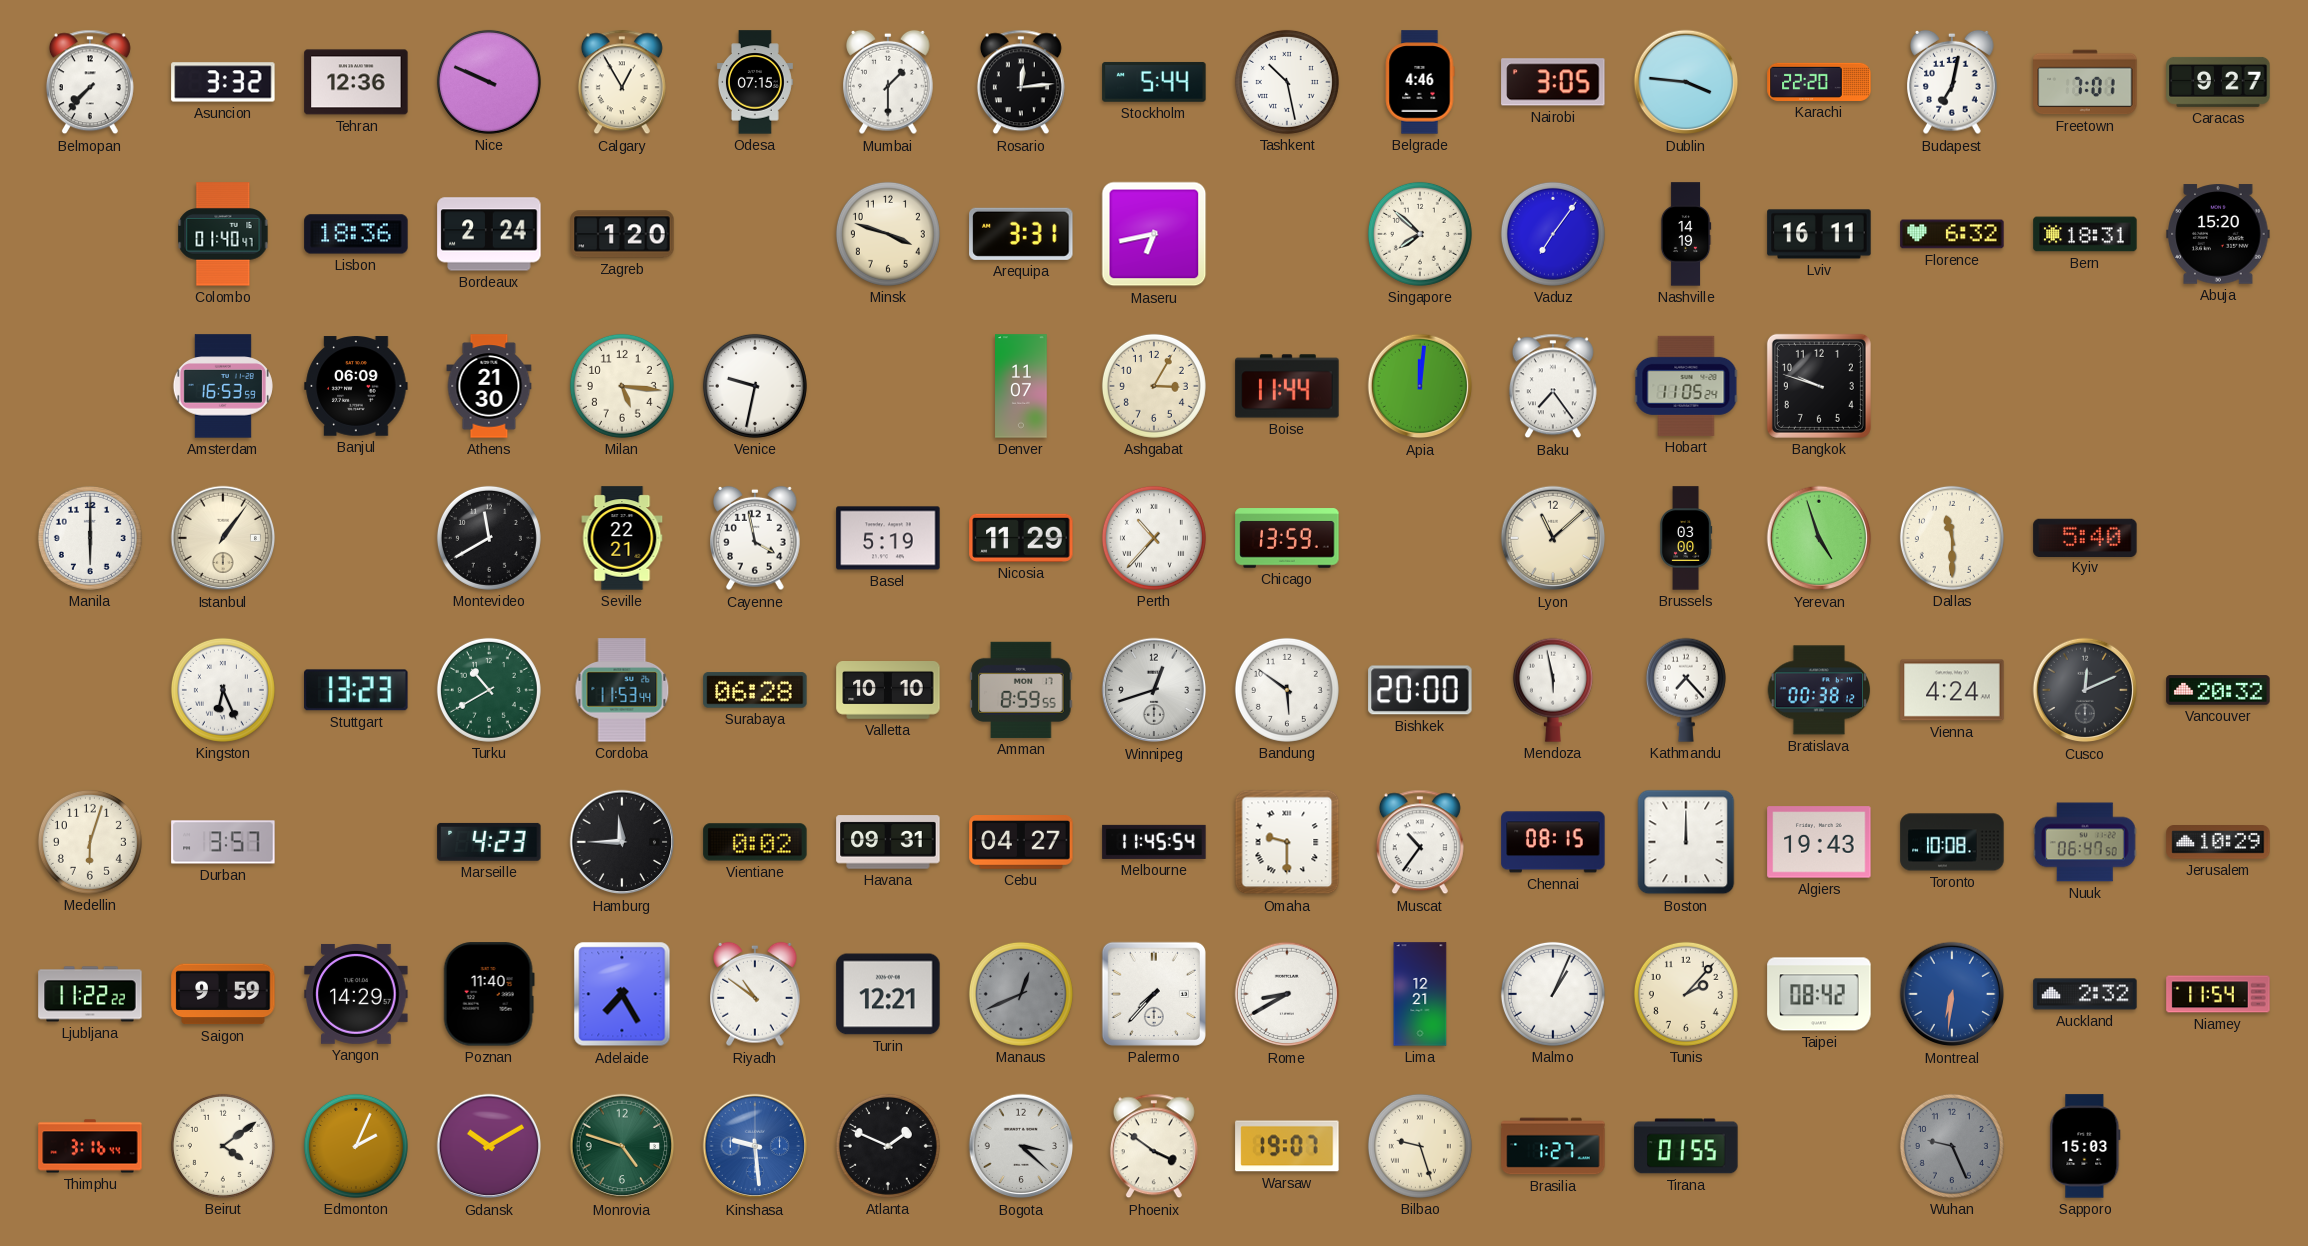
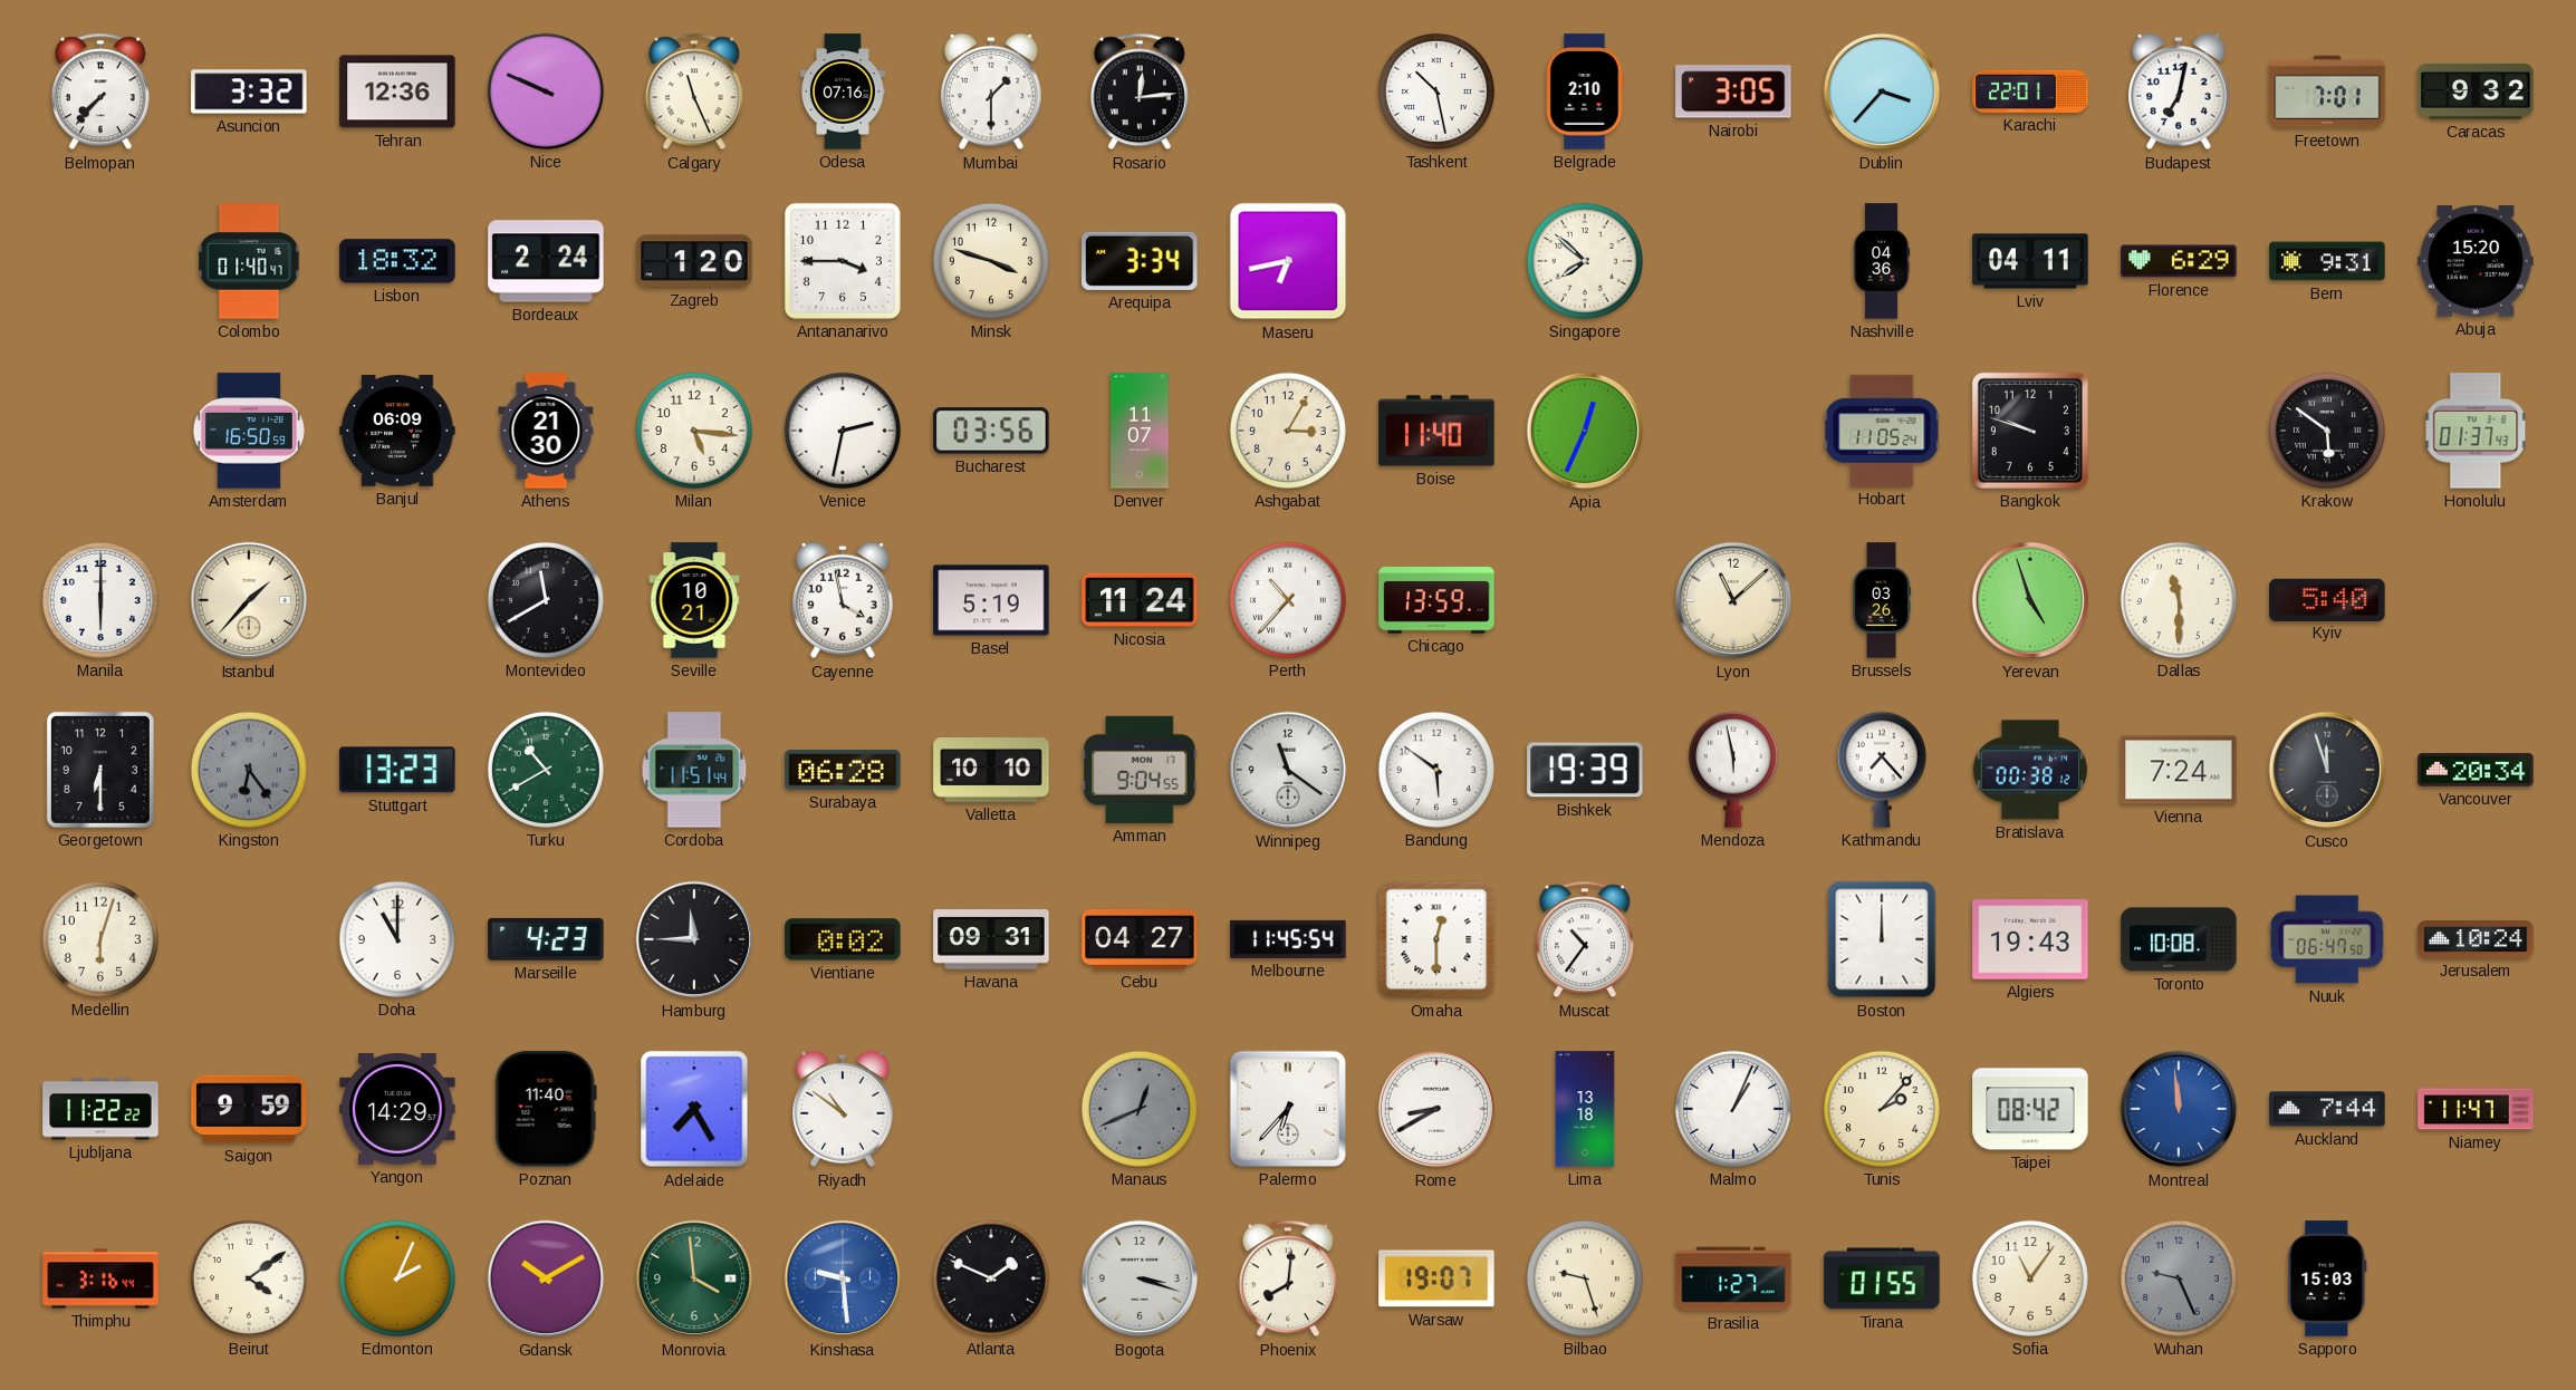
Calgary: 12:55 -> 11:26 (694, 91)
Odesa: 07:15 -> 07:16 (843, 91)
Stockholm: 5:44 -> none (1154, 82)
Belgrade: 4:46 -> 2:10 (1585, 91)
Dublin: 3:46 -> 3:37 (1882, 91)
Karachi: 22:20 -> 22:01 (2030, 91)
Caracas: 9:27 -> 9:32 (2476, 91)
Lisbon: 18:36 -> 18:32 (397, 261)
Antananarivo: none -> 3:45 (843, 261)
Arequipa: 3:31 -> 3:34 (1140, 261)
Vaduz: 7:06 -> none (1553, 234)
Nashville: 14:19 -> 04:36 (1882, 261)
Lviv: 16:11 -> 04:11 (2030, 261)
Florence: 6:32 -> 6:29 (2179, 261)
Bern: 18:31 -> 9:31 (2327, 261)
Amsterdam: 16:53 -> 16:50 (249, 431)
Venice: 9:32 -> 2:32 (843, 431)
Bucharest: none -> 03:56 (991, 431)
Boise: 11:44 -> 11:40 (1436, 431)
Apia: 12:01 -> 12:34 (1585, 431)
Baku: 7:24 -> none (1553, 386)
Krakow: none -> 5:51 (2327, 431)
Honolulu: none -> 01:37 (2476, 431)
Istanbul: 1:06 -> 1:37 (249, 600)
Seville: 22:21 -> 10:21 (694, 600)
Nicosia: 11:29 -> 11:24 (1140, 600)
Brussels: 03:00 -> 03:26 (1882, 600)
Georgetown: none -> 6:30 (100, 770)
Kingston: 6:26 -> 6:24 (249, 770)
Kingston dial: white -> grey (249, 770)
Cordoba: 11:53 -> 11:51 (694, 770)
Amman: 8:59 -> 9:04 (1140, 770)
Winnipeg: 12:42 -> 11:21 (1288, 770)
Bishkek: 20:00 -> 19:39 (1585, 770)
Vienna: 4:24 -> 7:24 (2179, 770)
Cusco: 12:11 -> 11:57 (2327, 770)
Vancouver: 20:32 -> 20:34 (2476, 770)
Durban: 3:57 -> none (223, 842)
Doha: none -> 11:00 (397, 939)
Omaha: 9:30 -> 12:30 (1436, 939)
Chennai: 08:15 -> none (1553, 842)
Jerusalem: 10:29 -> 10:24 (2476, 939)
Turin: 12:21 -> none (888, 994)
Palermo: 7:37 -> 6:37 (1288, 1109)
Lima: 12:21 -> 13:18 (1585, 1109)
Montreal: 6:31 -> 11:59 (2179, 1109)
Auckland: 2:32 -> 7:44 (2327, 1109)
Niamey: 11:54 -> 11:47 (2476, 1109)
Monrovia: 4:48 -> 3:59 (694, 1278)
Bogota: 3:22 -> 3:18 (1140, 1278)
Phoenix: 3:51 -> 8:01 (1288, 1278)
Sofia: none -> 11:06 (2030, 1278)
